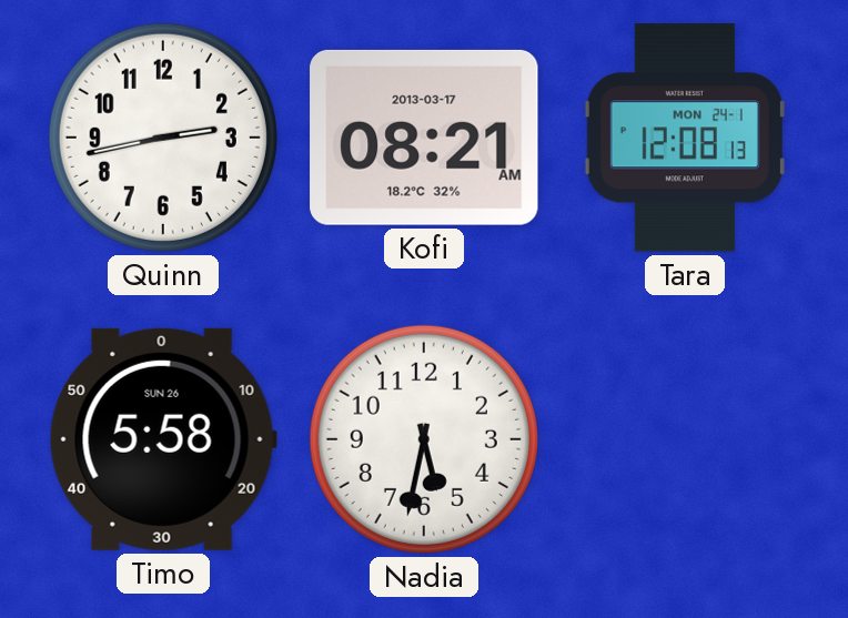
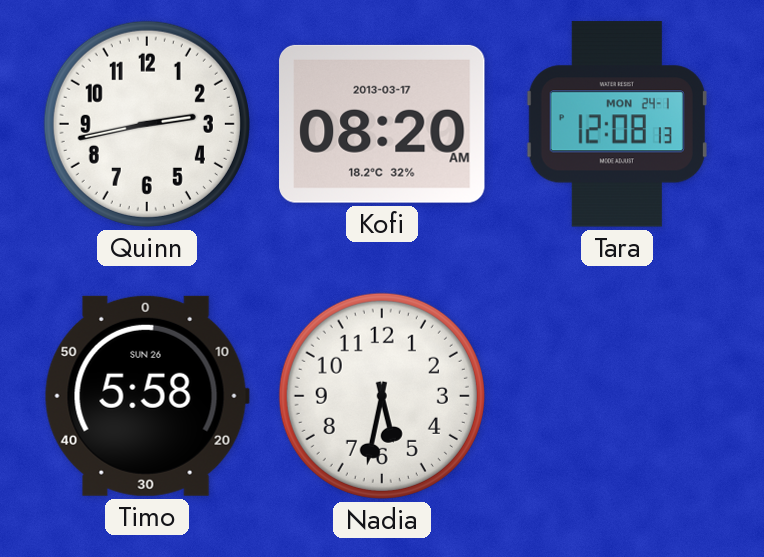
Kofi: 08:21 -> 08:20 (382, 124)
